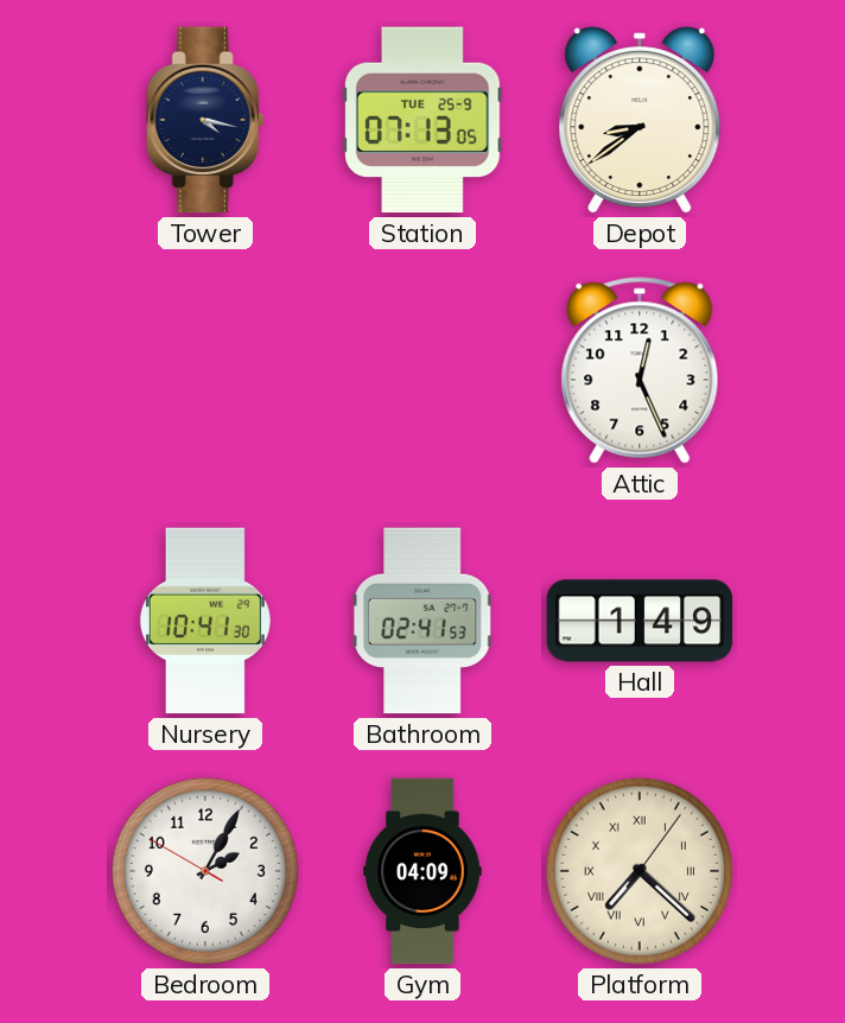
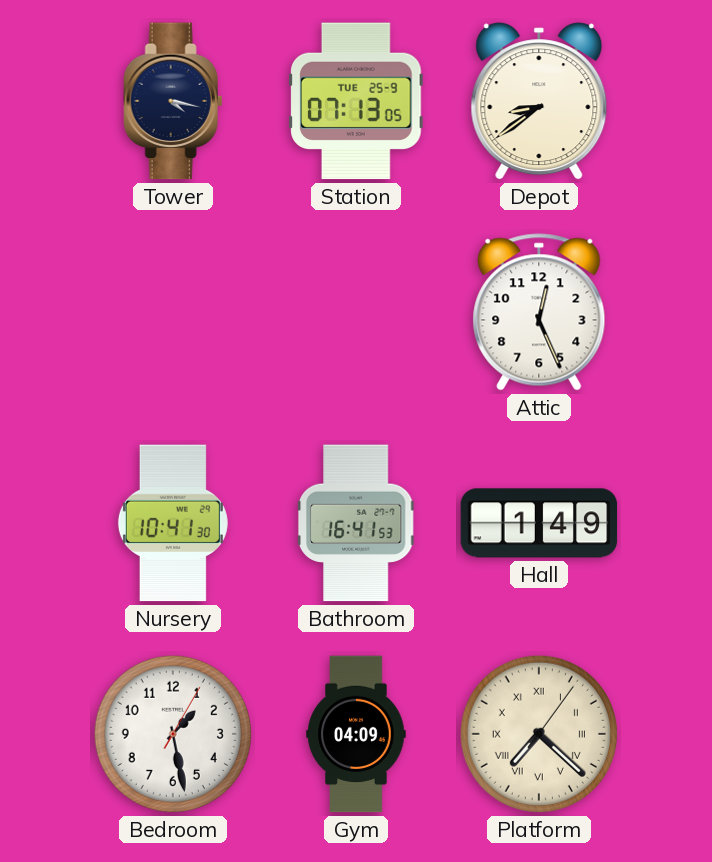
Bathroom: 02:41 -> 16:41 (356, 523)
Bedroom: 2:04 -> 1:28 (173, 734)
